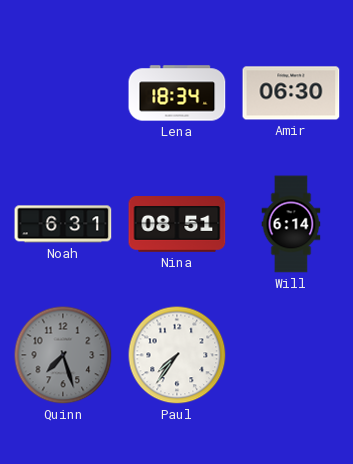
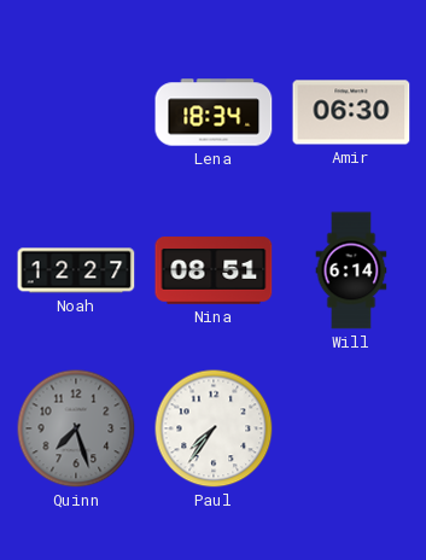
Noah: 6:31 -> 12:27 (76, 270)
